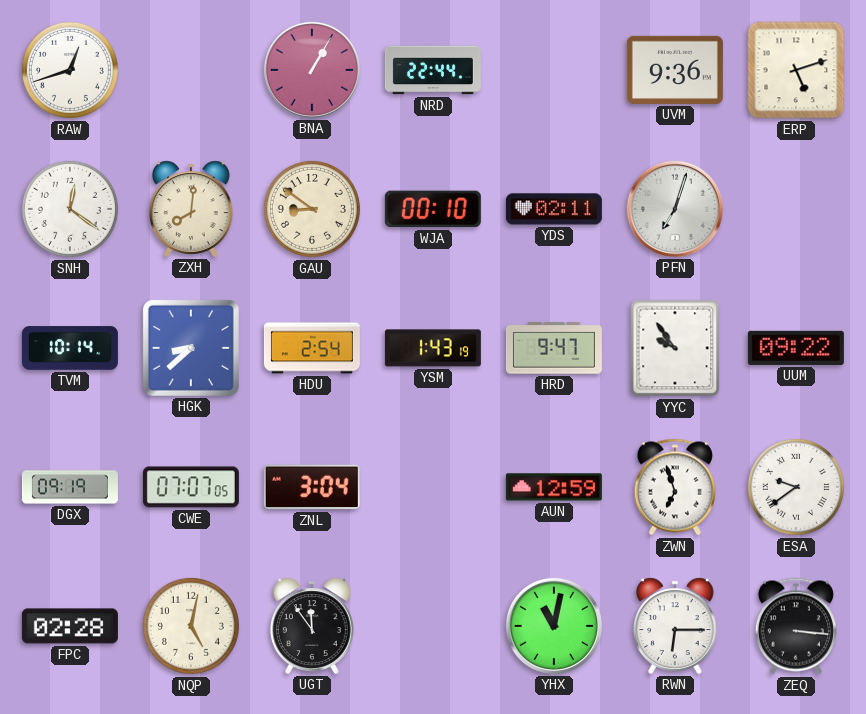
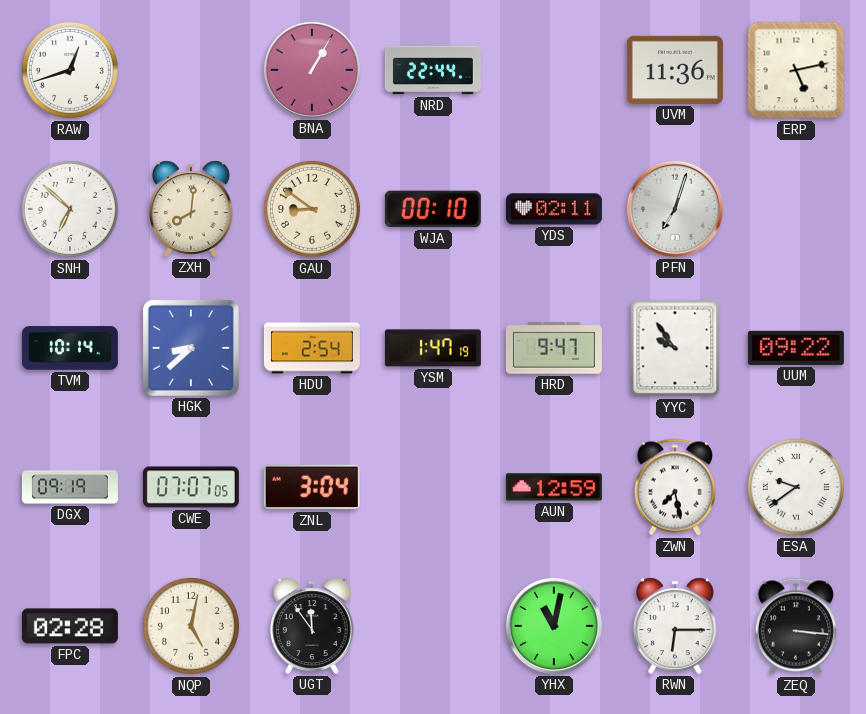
UVM: 9:36 -> 11:36 (675, 70)
ERP: 5:12 -> 5:13 (796, 70)
SNH: 12:21 -> 6:52 (70, 209)
YSM: 1:43 -> 1:47 (433, 348)
ZWN: 6:57 -> 7:28 (675, 487)
